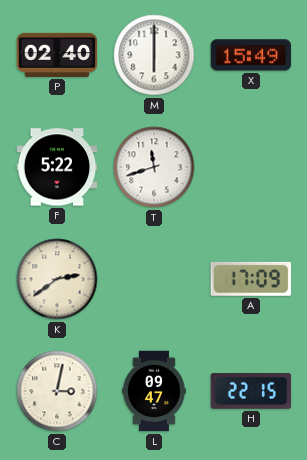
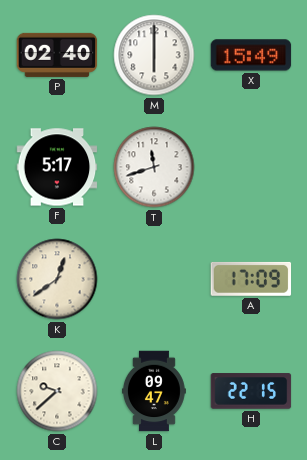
F: 5:22 -> 5:17 (57, 167)
K: 2:39 -> 12:39 (57, 279)
C: 3:02 -> 9:38 (57, 391)
